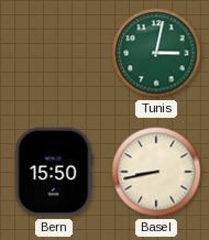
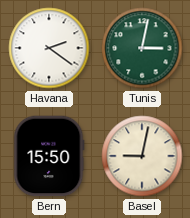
Havana: none -> 2:21 (49, 48)
Basel: 8:43 -> 9:02 (142, 156)
